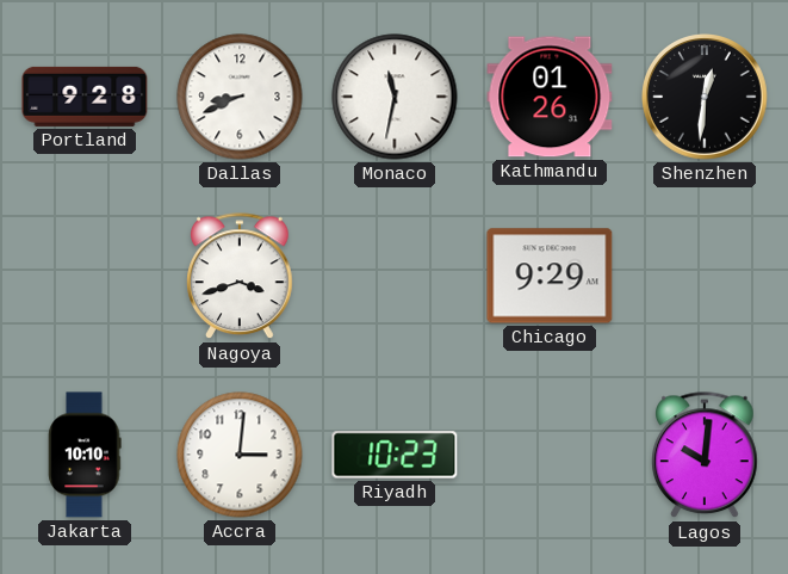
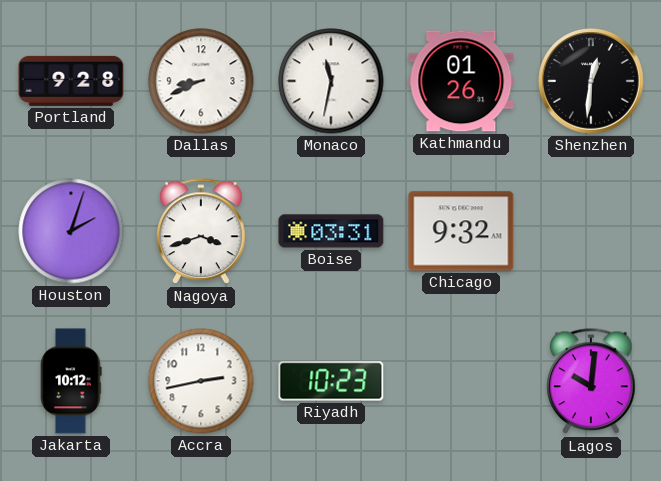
Houston: none -> 2:03 (71, 231)
Boise: none -> 03:31 (331, 231)
Chicago: 9:29 -> 9:32 (461, 231)
Jakarta: 10:10 -> 10:12 (71, 381)
Accra: 3:01 -> 2:43 (201, 381)
